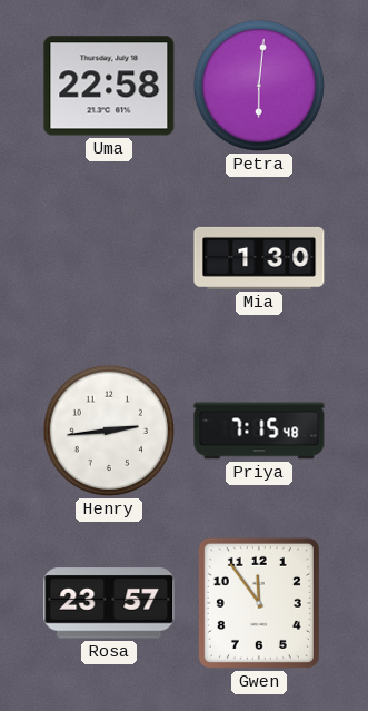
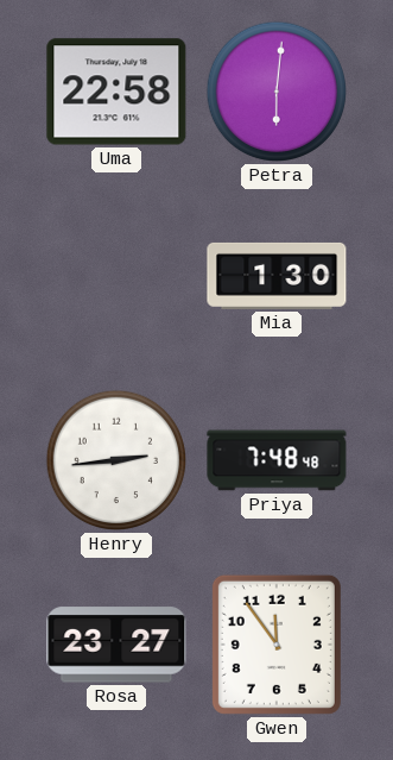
Priya: 7:15 -> 7:48 (277, 460)
Rosa: 23:57 -> 23:27 (116, 645)
